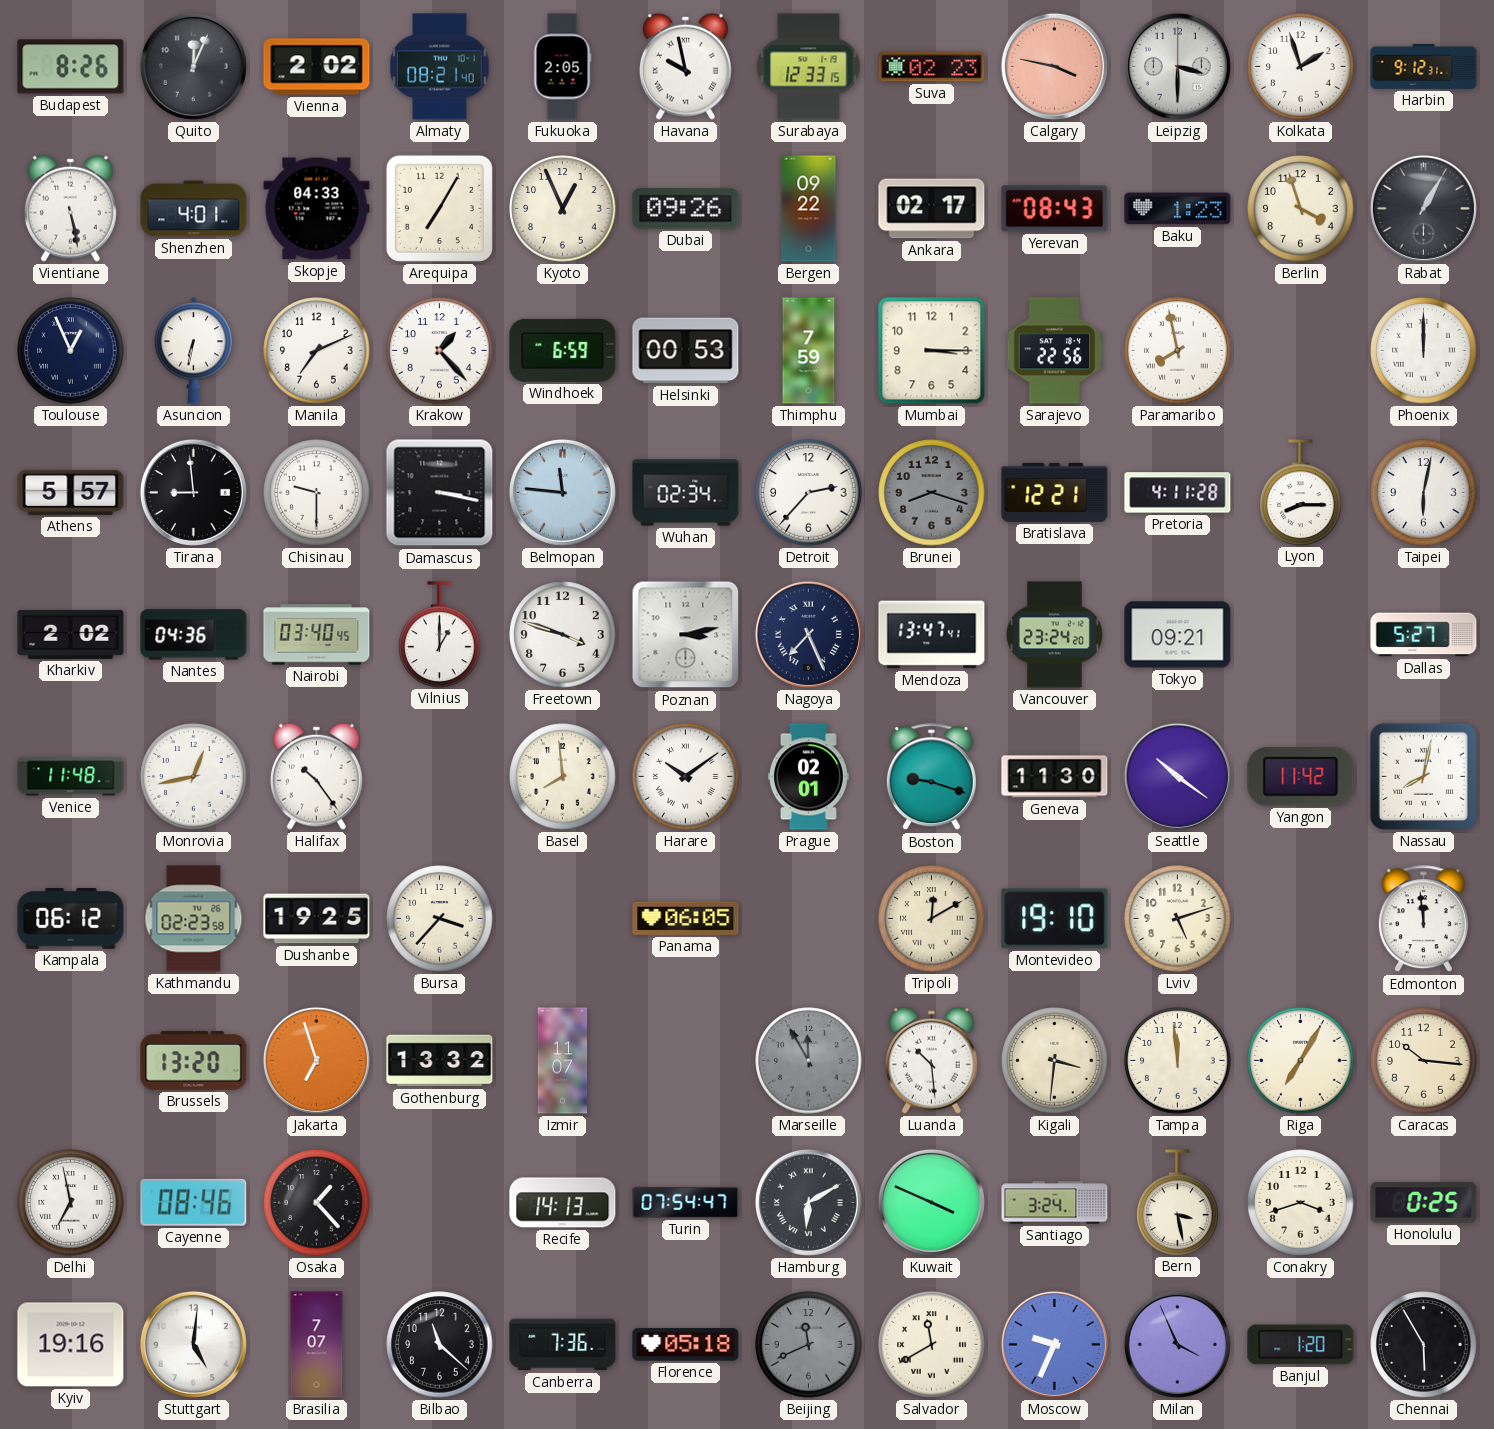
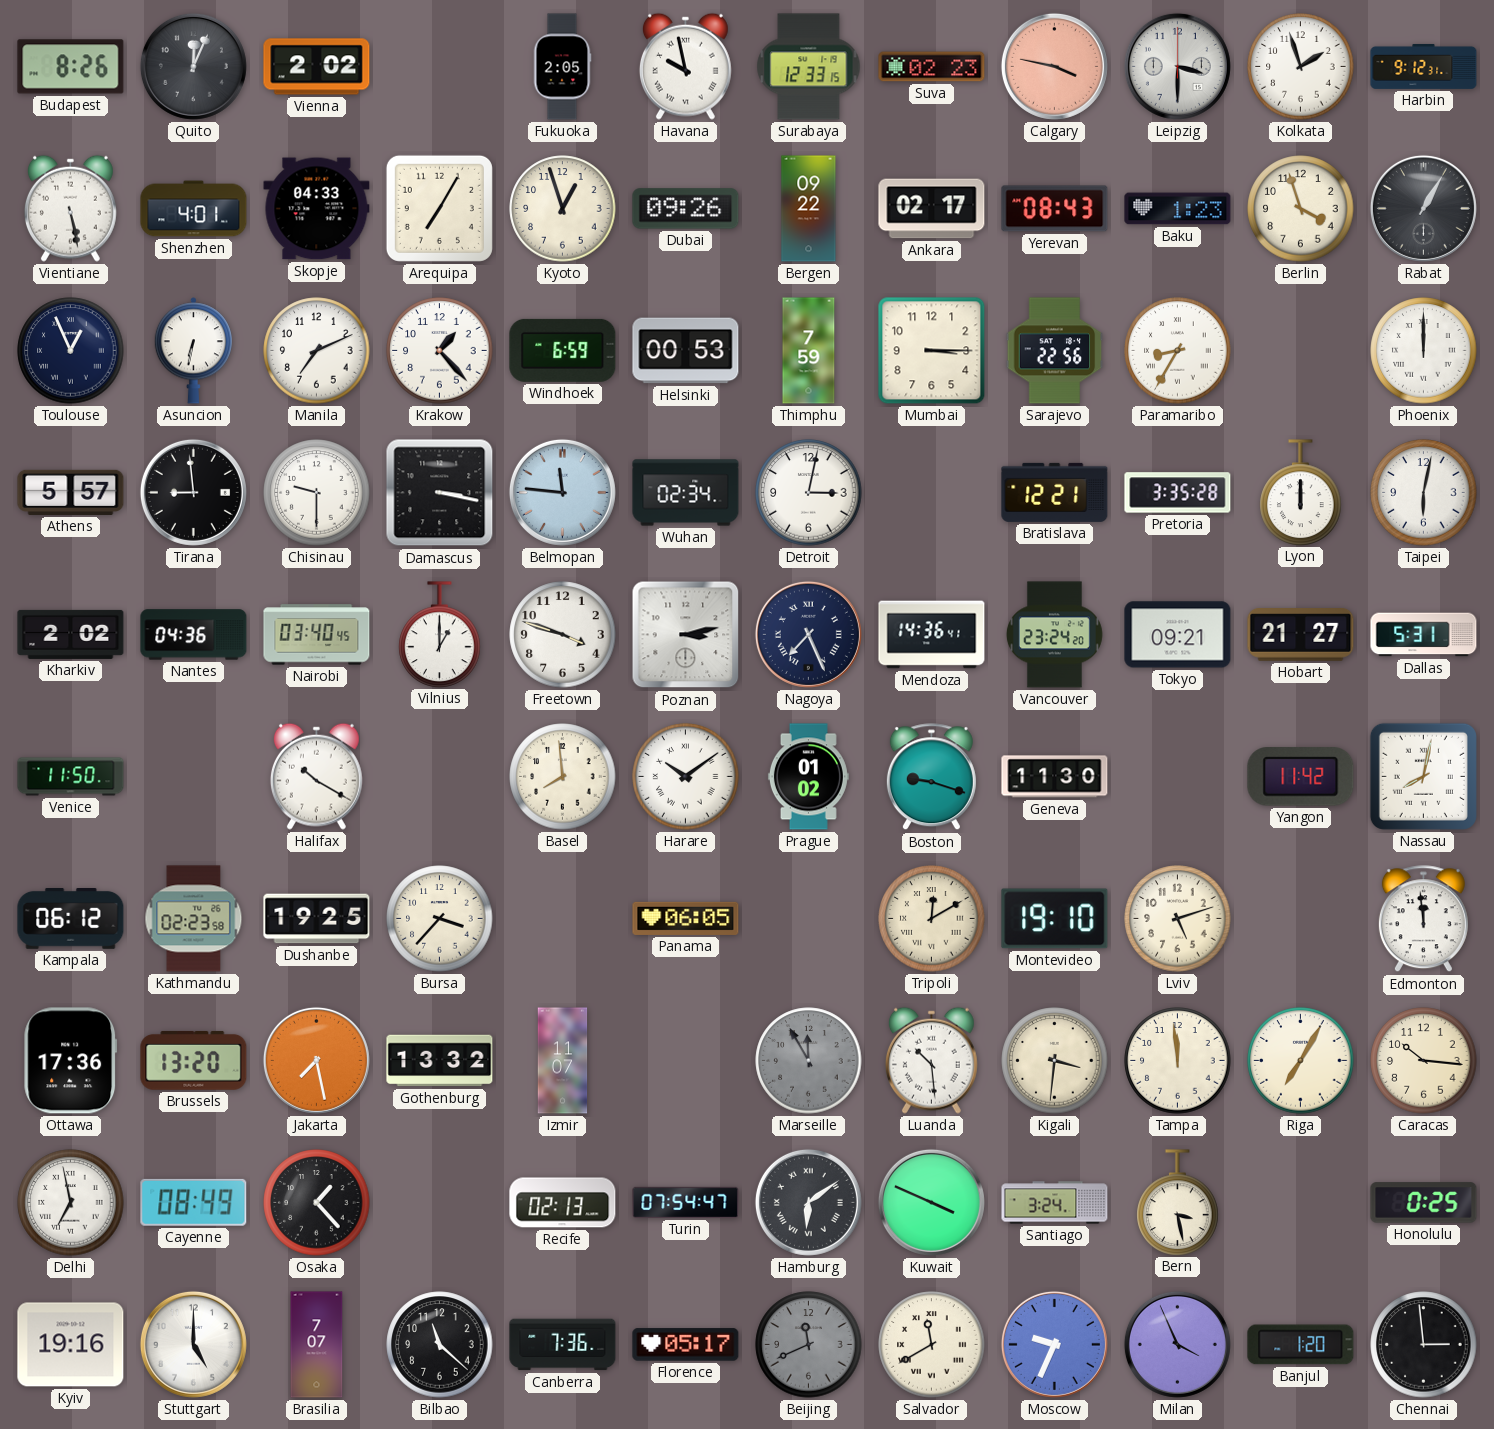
Almaty: 08:21 -> none (440, 67)
Kyoto: 12:56 -> 12:57 (563, 209)
Paramaribo: 7:58 -> 8:35 (1178, 351)
Detroit: 2:37 -> 3:02 (809, 493)
Brunei: 8:18 -> none (932, 493)
Pretoria: 4:11 -> 3:35 (1178, 493)
Lyon: 8:15 -> 12:00 (1301, 492)
Mendoza: 13:47 -> 14:36 (932, 635)
Hobart: none -> 21:27 (1301, 635)
Dallas: 5:27 -> 5:31 (1424, 635)
Venice: 11:48 -> 11:50 (71, 777)
Monrovia: 12:43 -> none (194, 777)
Halifax: 10:24 -> 10:20 (316, 776)
Prague: 02:01 -> 01:02 (808, 777)
Seattle: 10:21 -> none (1177, 776)
Ottawa: none -> 17:36 (71, 1061)
Jakarta: 6:57 -> 7:28 (316, 1060)
Cayenne: 08:46 -> 08:49 (194, 1202)
Recife: 14:13 -> 02:13 (563, 1203)
Hamburg: 6:10 -> 6:09 (808, 1202)
Conakry: 3:42 -> none (1301, 1203)
Stuttgart: 5:01 -> 5:00 (193, 1344)
Florence: 05:18 -> 05:17 (686, 1345)
Chennai: 5:55 -> 2:59 (1424, 1345)
